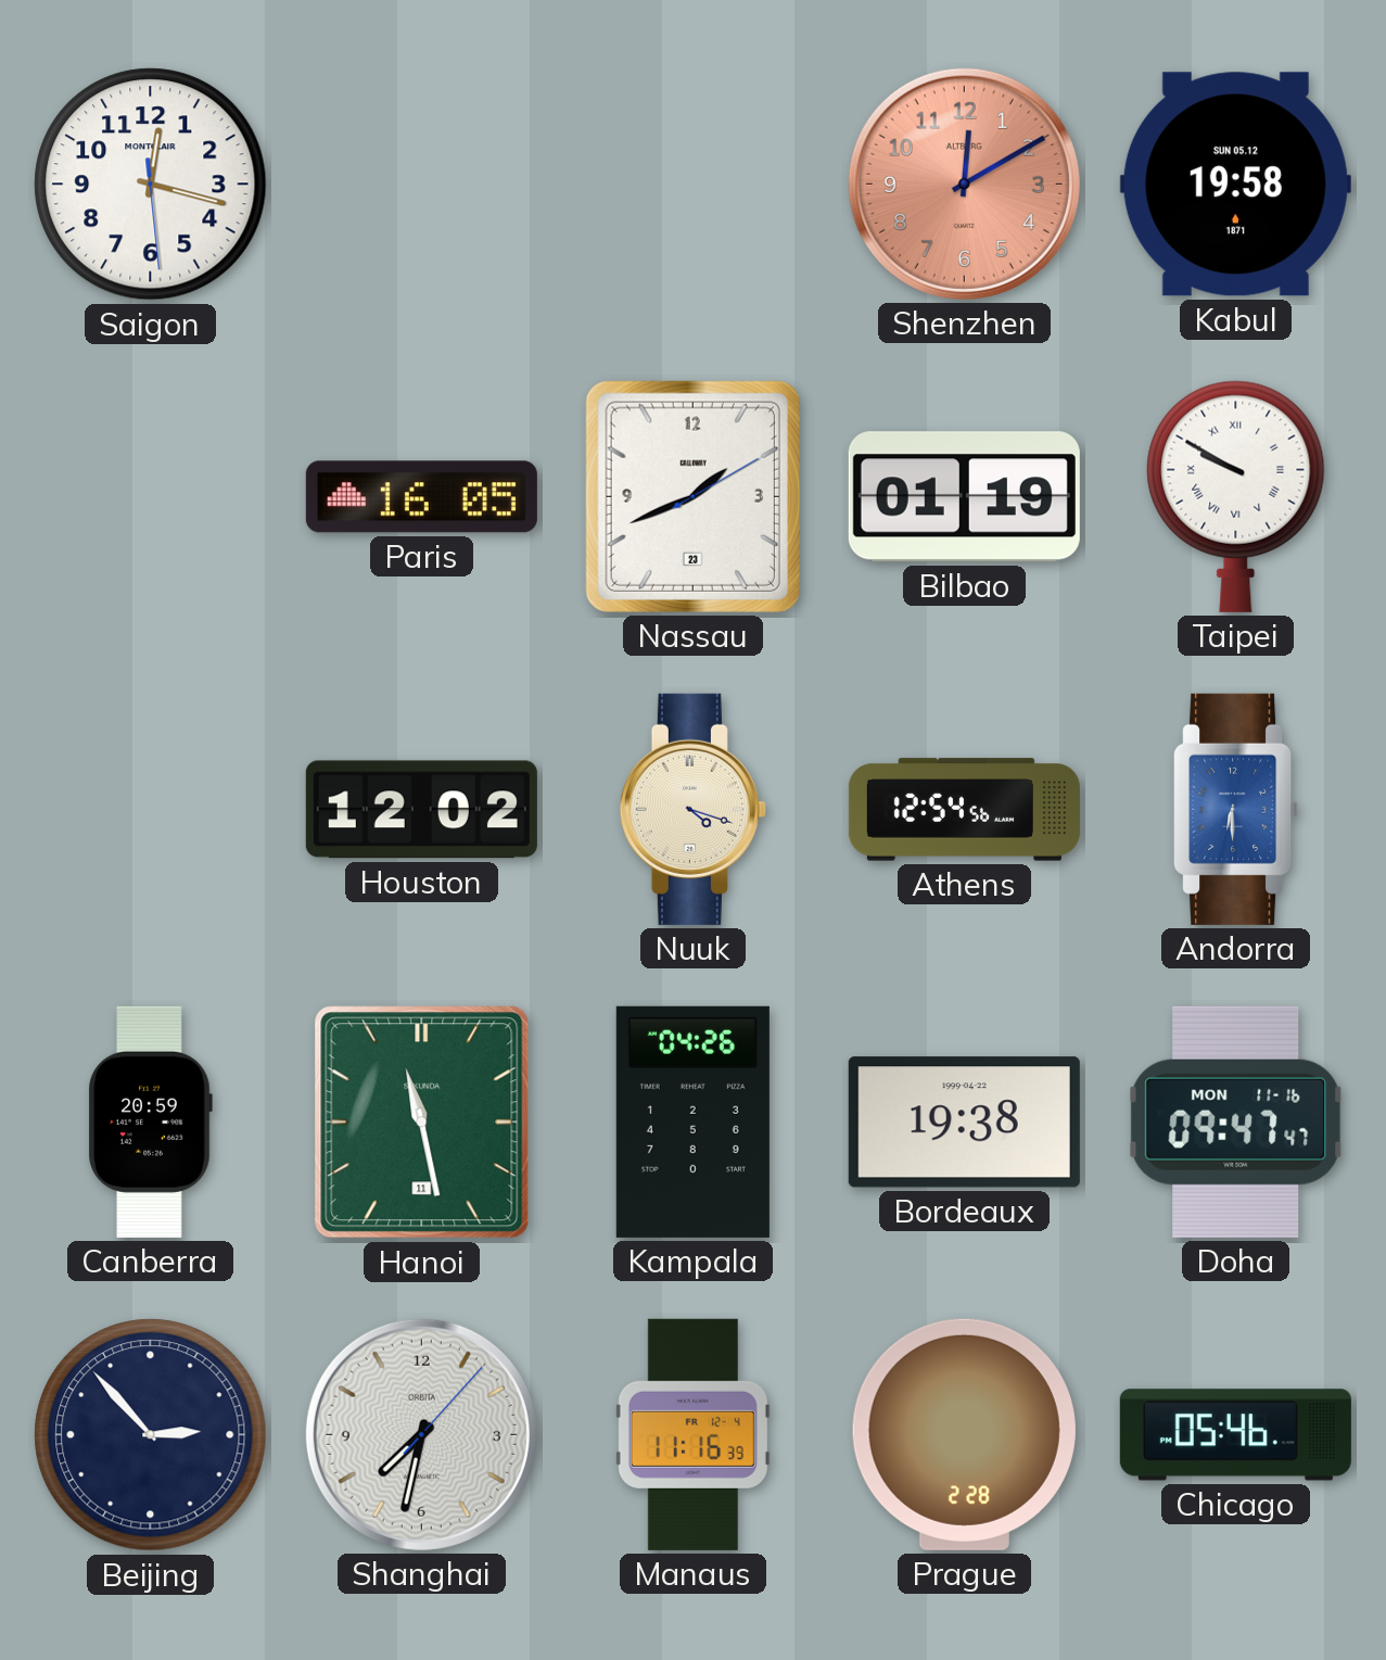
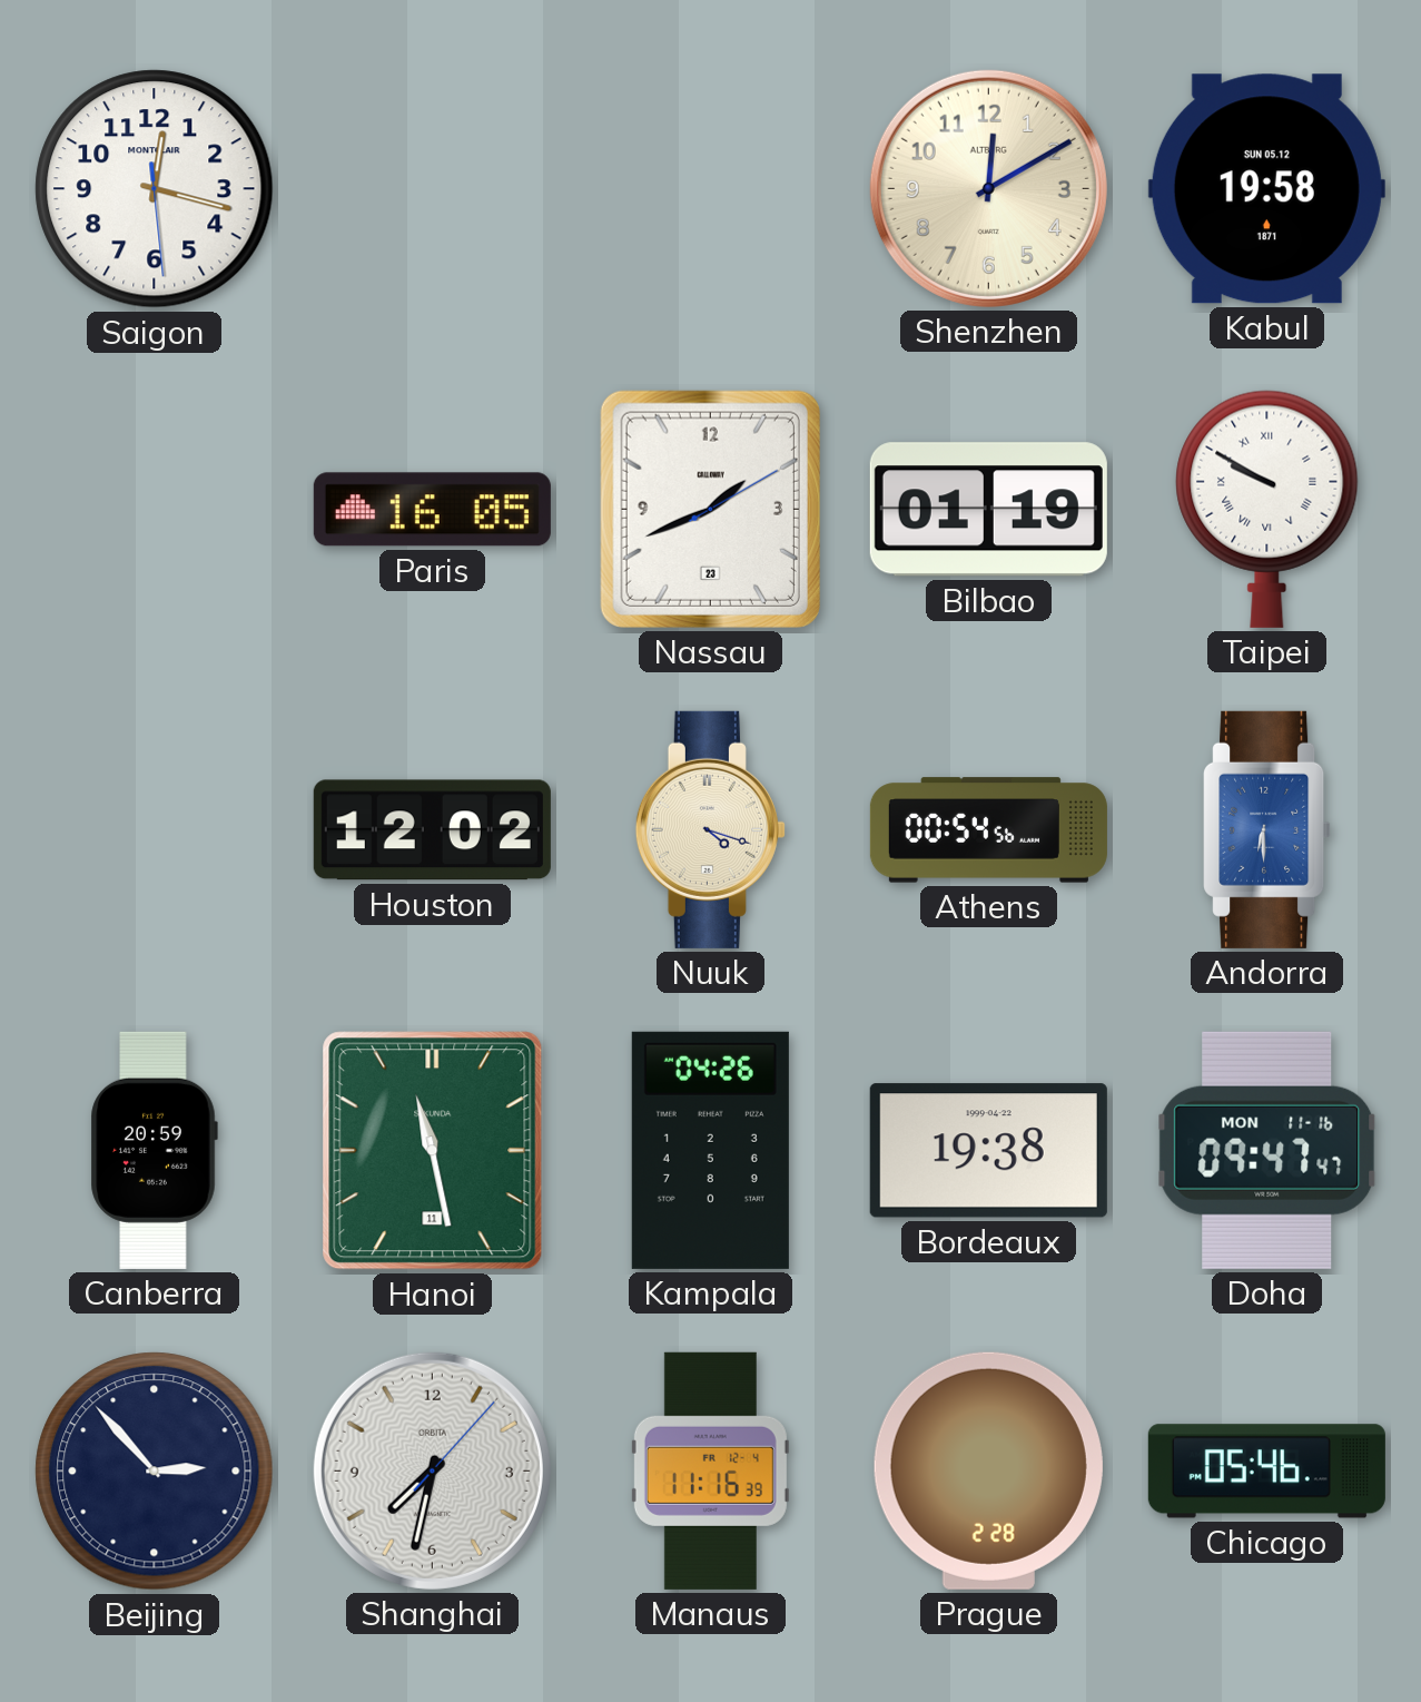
Shenzhen dial: salmon -> cream (988, 188)
Athens: 12:54 -> 00:54 (988, 830)
